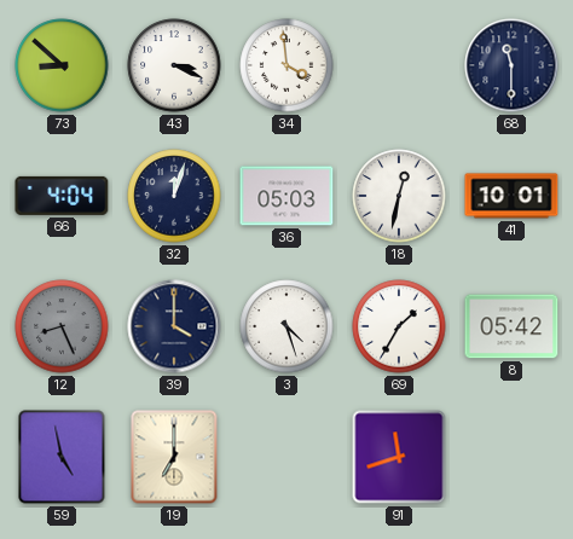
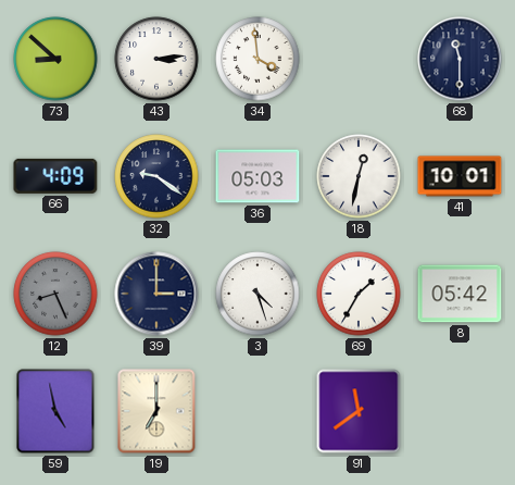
43: 3:19 -> 3:14 (156, 59)
66: 4:04 -> 4:09 (55, 176)
32: 12:03 -> 9:21 (156, 176)
39: 4:00 -> 3:00 (156, 294)
91: 11:42 -> 11:39 (359, 411)
